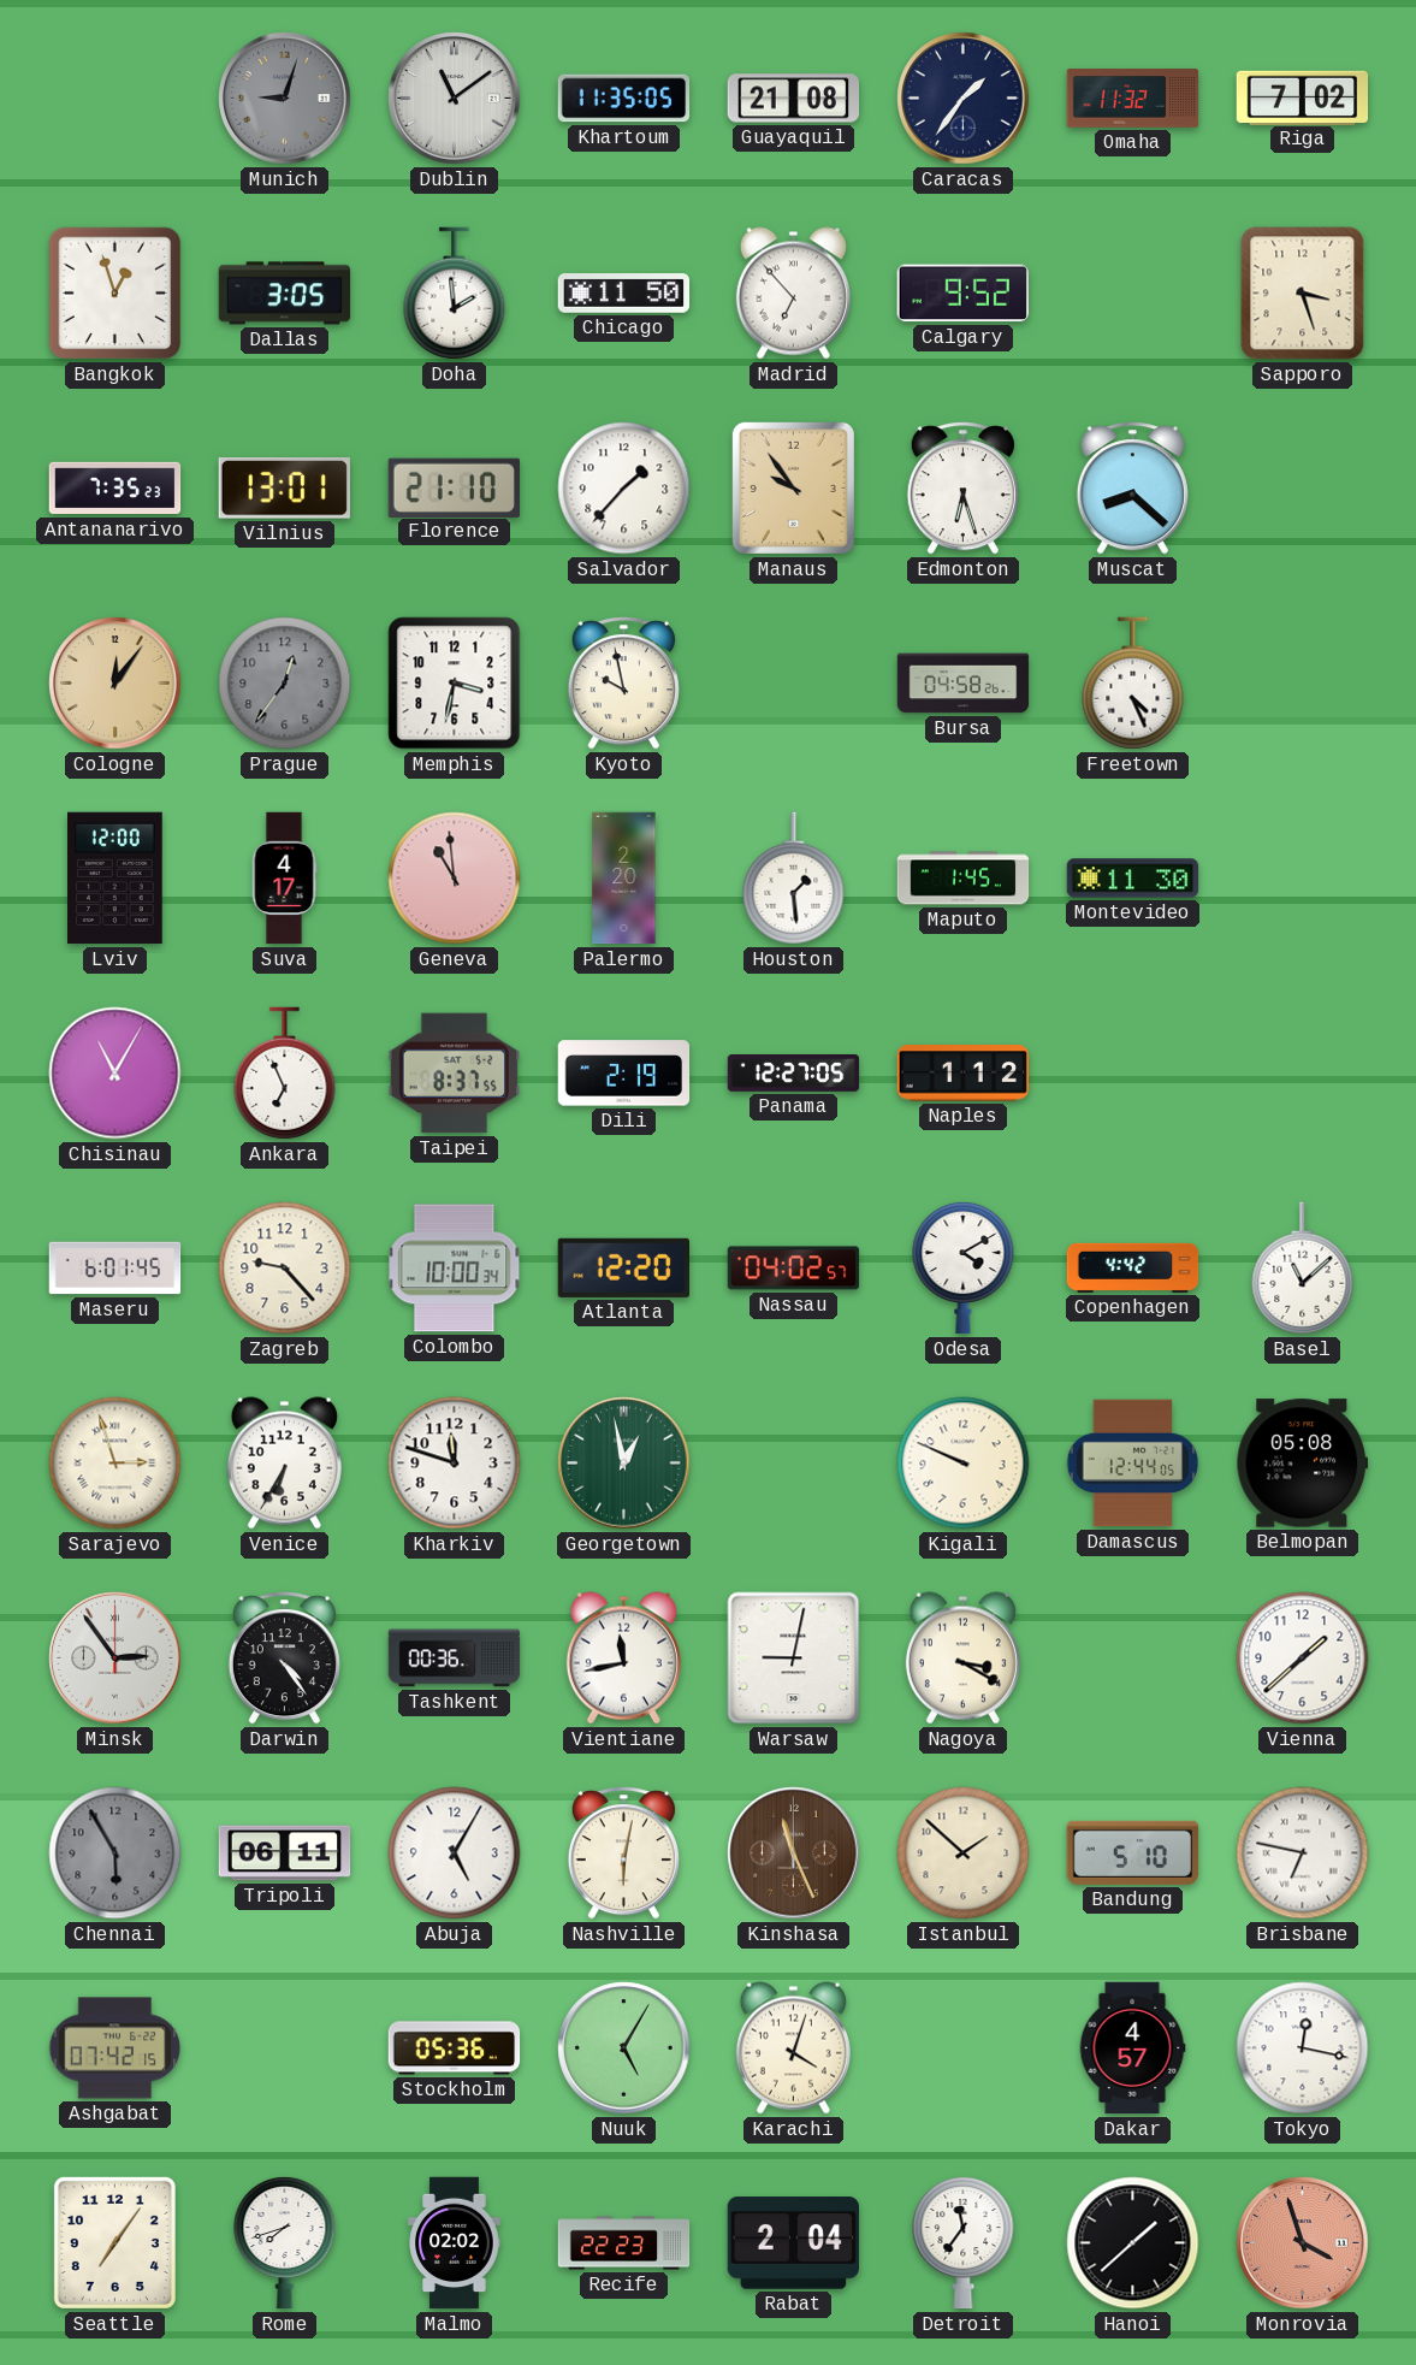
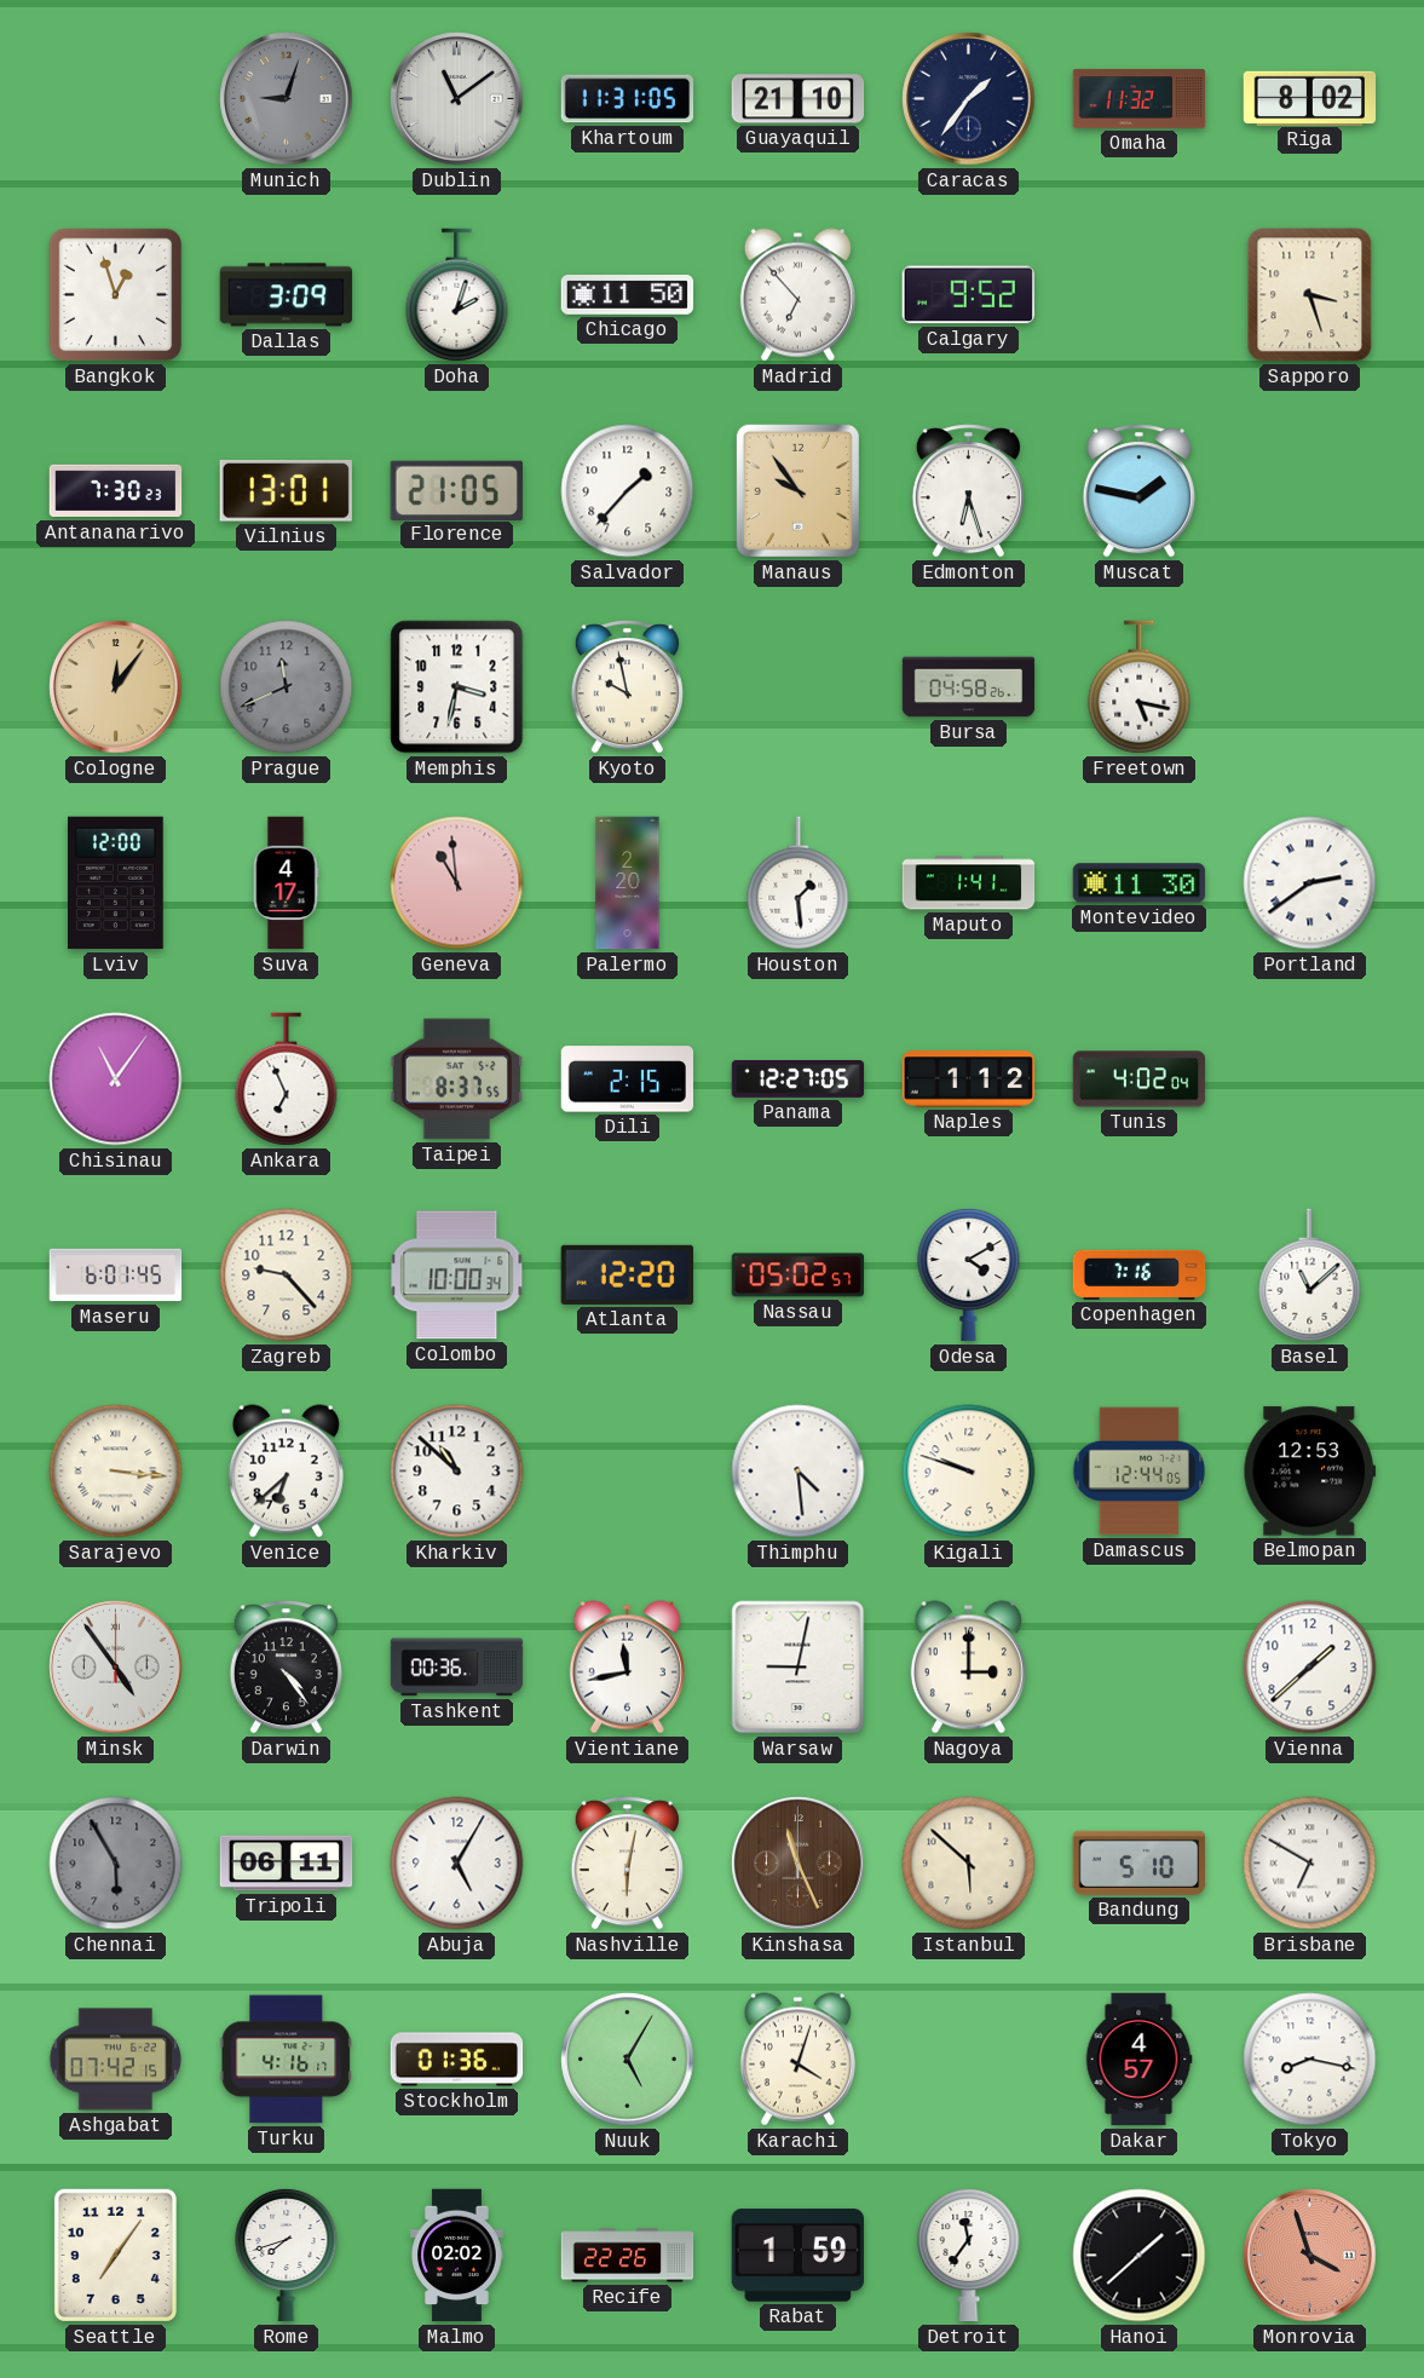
Khartoum: 11:35 -> 11:31 (628, 99)
Guayaquil: 21:08 -> 21:10 (799, 99)
Riga: 7:02 -> 8:02 (1310, 98)
Dallas: 3:05 -> 3:09 (287, 295)
Doha: 1:59 -> 2:03 (457, 295)
Antananarivo: 7:35 -> 7:30 (116, 491)
Florence: 21:10 -> 21:05 (456, 490)
Muscat: 8:22 -> 1:47 (1138, 491)
Prague: 12:36 -> 11:41 (287, 687)
Freetown: 4:26 -> 5:17 (1140, 687)
Maputo: 1:45 -> 1:41 (969, 883)
Portland: none -> 2:39 (1310, 883)
Chisinau: 11:05 -> 11:06 (116, 1079)
Dili: 2:19 -> 2:15 (628, 1079)
Tunis: none -> 4:02 (1140, 1079)
Nassau: 04:02 -> 05:02 (799, 1276)
Copenhagen: 4:42 -> 7:16 (1140, 1274)
Sarajevo: 2:57 -> 3:16 (116, 1472)
Venice: 6:35 -> 6:38 (286, 1472)
Kharkiv: 11:48 -> 10:52 (457, 1472)
Georgetown: 12:58 -> none (624, 1464)
Thimphu: none -> 4:29 (799, 1472)
Kigali: 9:49 -> 9:48 (969, 1472)
Belmopan: 05:08 -> 12:53 (1309, 1472)
Minsk: 2:54 -> 4:54 (116, 1668)
Nagoya: 3:20 -> 3:00 (968, 1668)
Istanbul: 1:52 -> 5:52 (969, 1864)
Brisbane: 6:47 -> 6:50 (1310, 1864)
Turku: none -> 4:16 (286, 2060)
Stockholm: 05:36 -> 01:36 (457, 2060)
Tokyo: 12:17 -> 8:17 (1310, 2060)
Recife: 22:23 -> 22:26 (628, 2256)
Rabat: 2:04 -> 1:59 (797, 2256)
